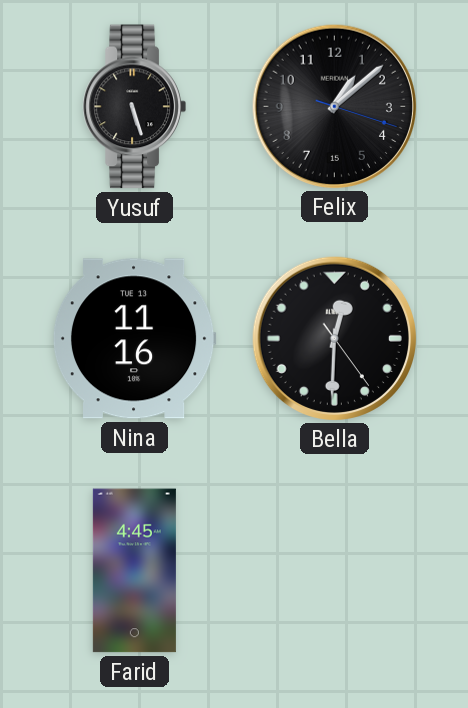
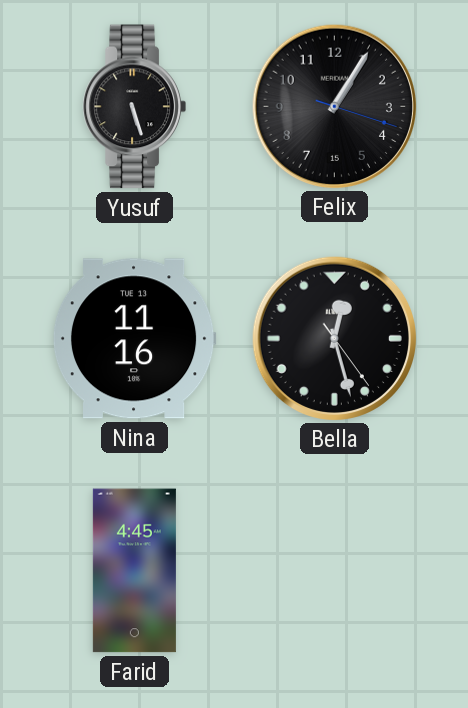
Felix: 1:08 -> 1:05 (334, 106)
Bella: 12:30 -> 12:27 (334, 338)
